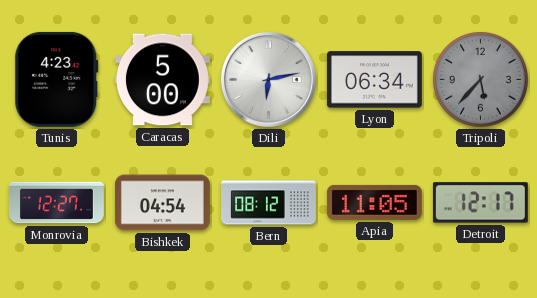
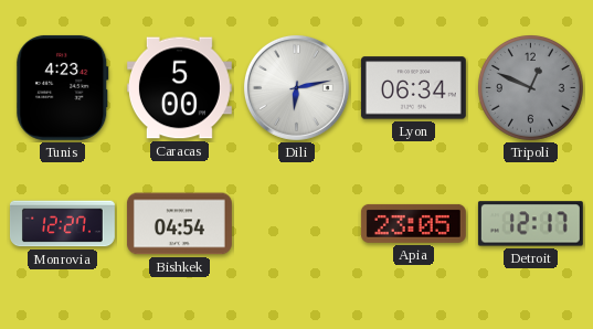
Tripoli: 5:37 -> 12:49 (531, 88)
Bern: 08:12 -> none (269, 203)
Apia: 11:05 -> 23:05 (413, 223)
